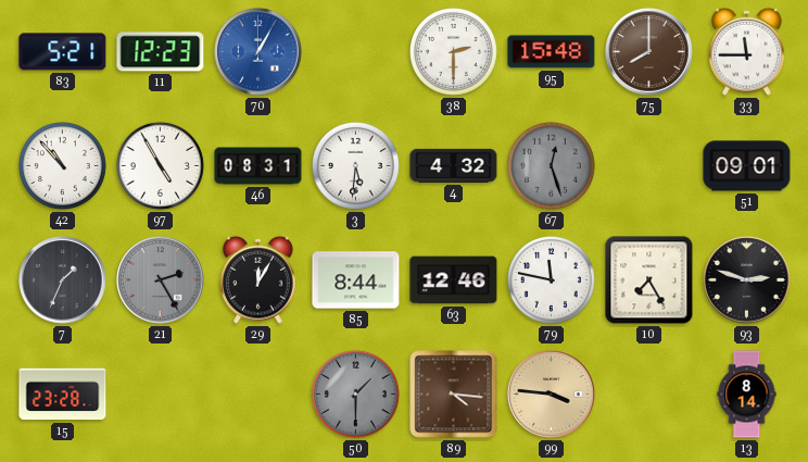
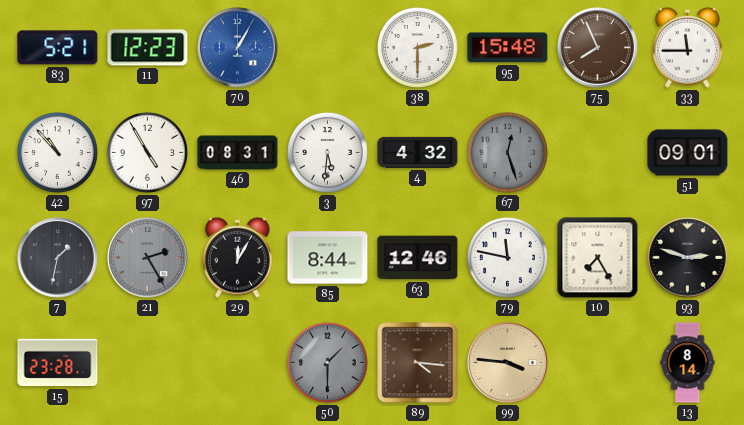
75: 8:00 -> 7:56 (598, 48)
7: 1:34 -> 1:32 (58, 258)
